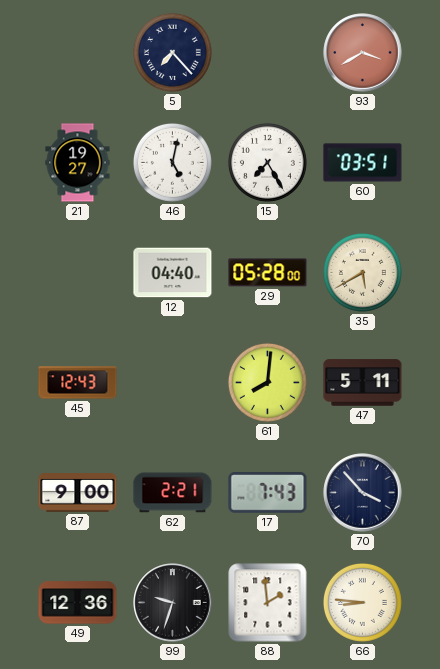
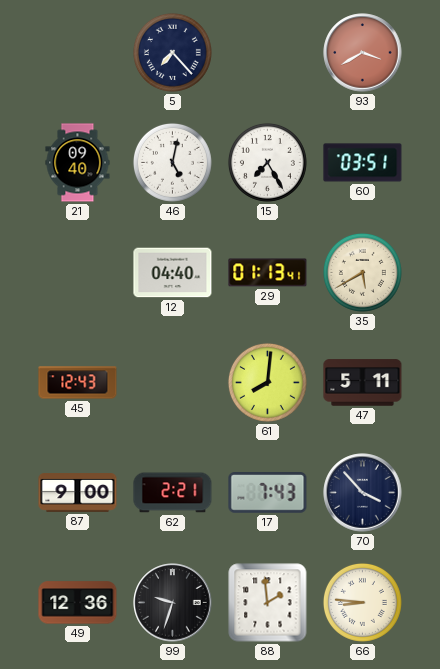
21: 19:27 -> 09:40 (78, 163)
29: 05:28 -> 01:13 (268, 273)
